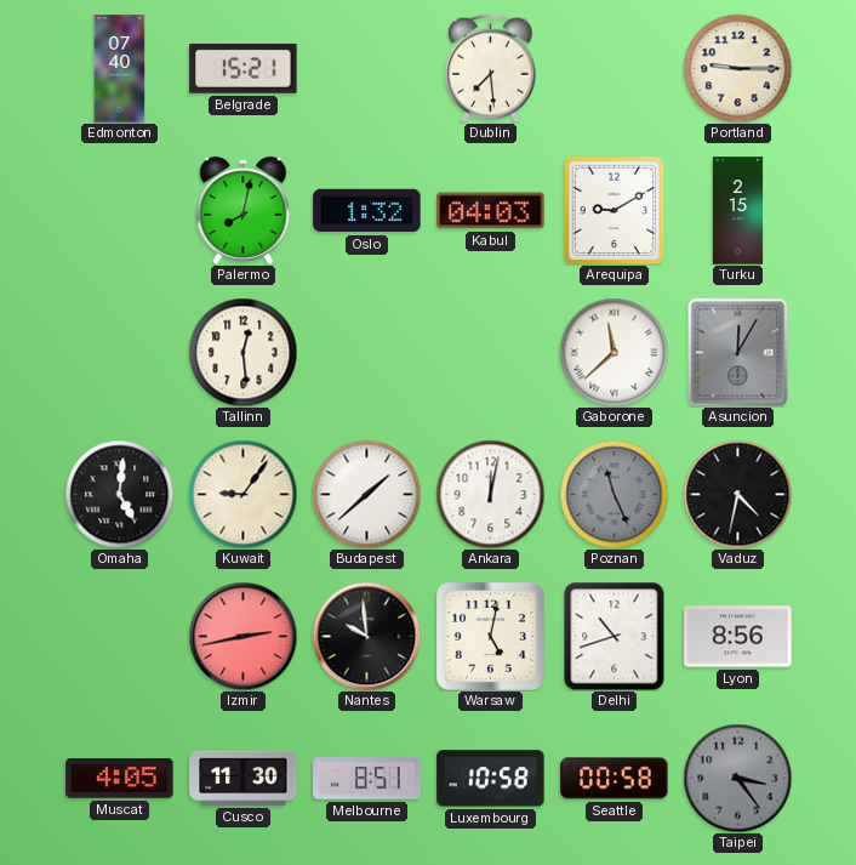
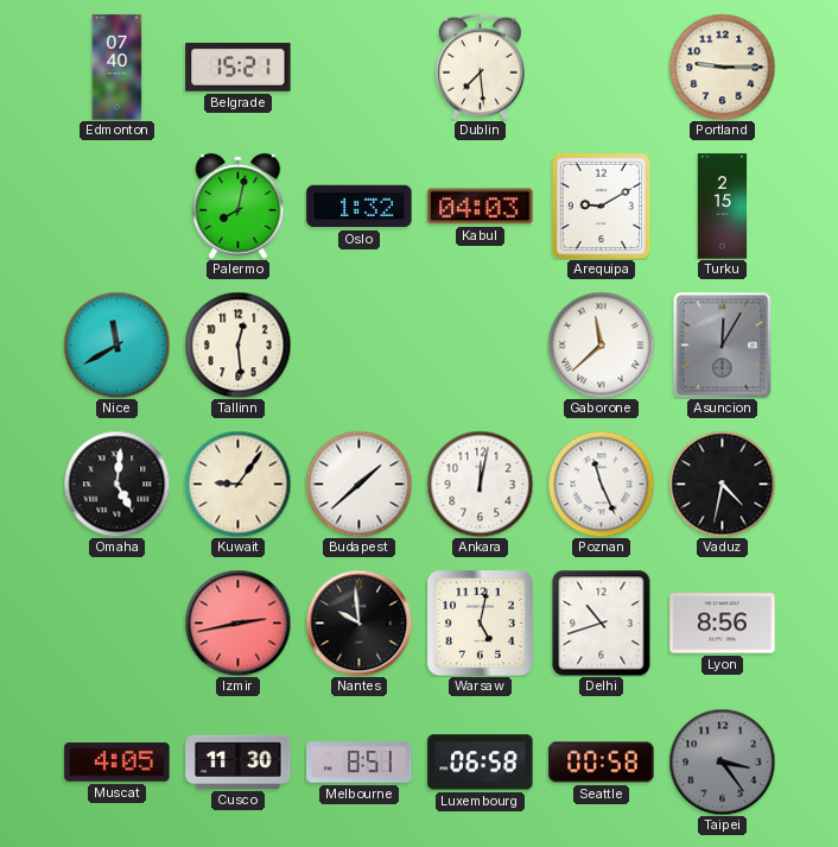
Nice: none -> 11:40 (116, 345)
Poznan dial: grey -> white (601, 483)
Luxembourg: 10:58 -> 06:58 (481, 763)
